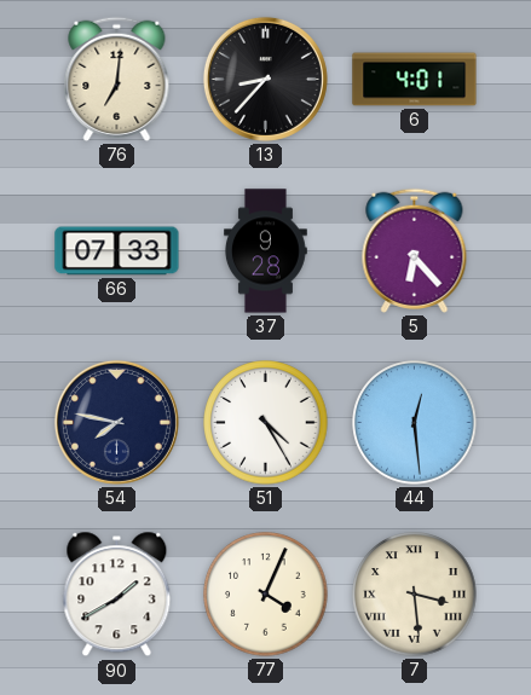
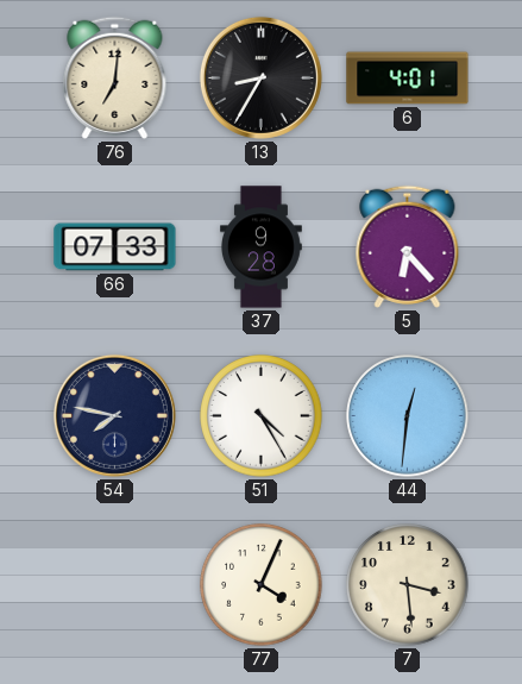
13: 8:37 -> 8:35 (260, 77)
44: 12:29 -> 12:31 (408, 416)
90: 1:40 -> none (117, 595)
7 numerals: Roman -> Arabic (408, 585)
